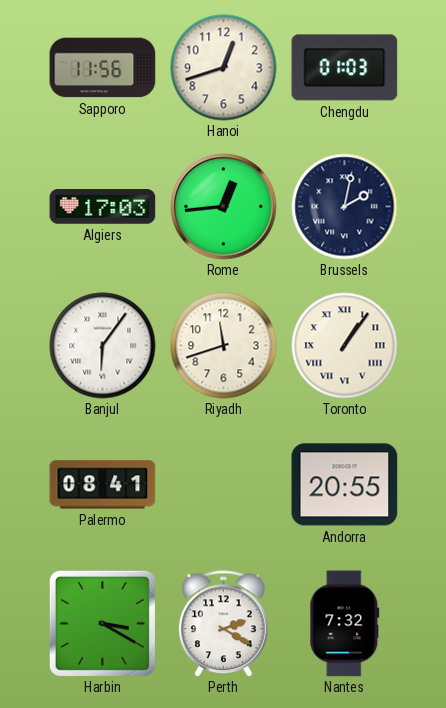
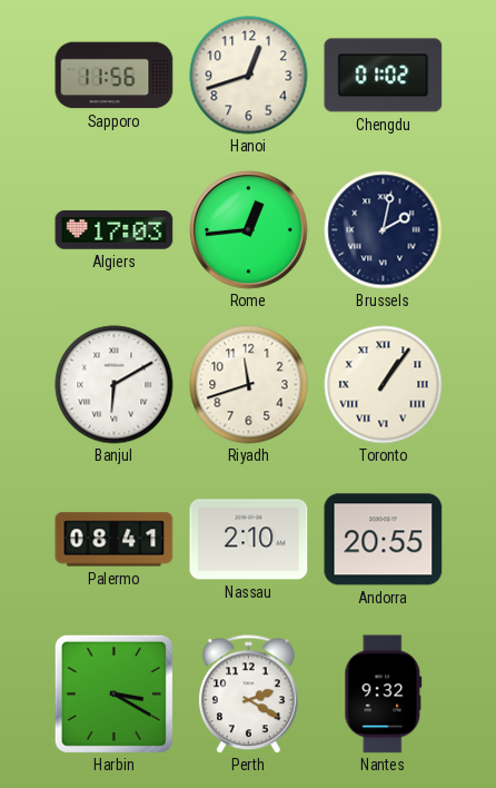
Chengdu: 01:03 -> 01:02 (384, 76)
Banjul: 6:06 -> 6:10 (115, 385)
Nassau: none -> 2:10 (249, 540)
Nantes: 7:32 -> 9:32 (384, 695)
